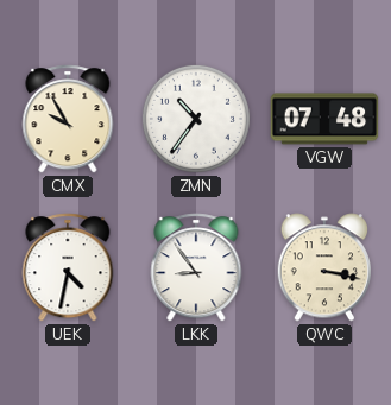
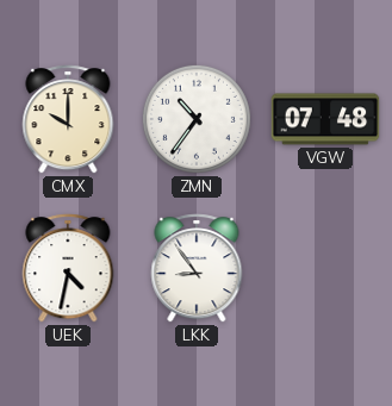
CMX: 9:55 -> 10:00 (68, 119)
QWC: 3:17 -> none (323, 267)
